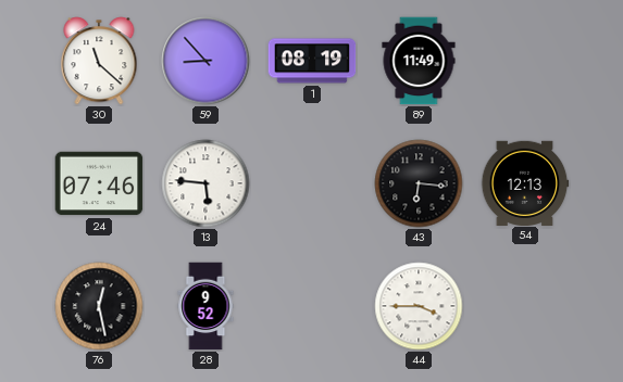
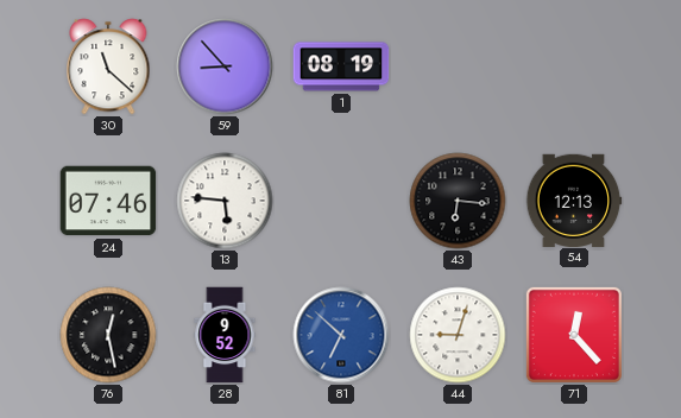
89: 11:49 -> none (419, 61)
81: none -> 6:52 (341, 335)
44: 3:45 -> 9:03 (458, 335)
71: none -> 12:23 (574, 335)
